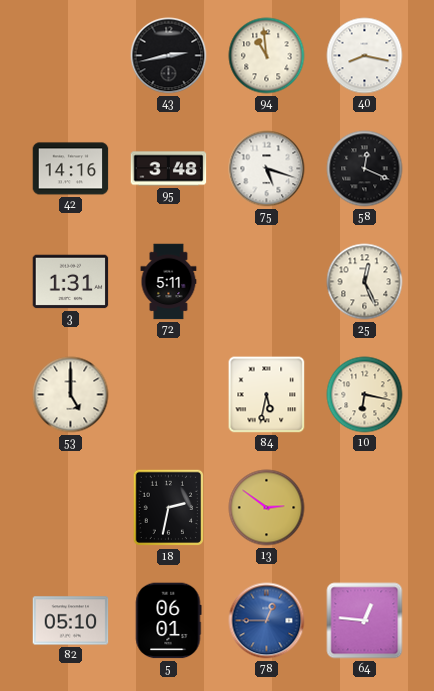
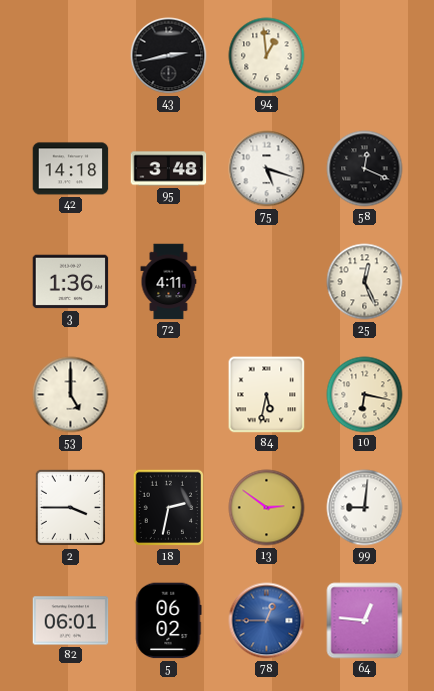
94: 10:59 -> 12:59 (267, 56)
40: 8:17 -> none (365, 56)
42: 14:16 -> 14:18 (71, 169)
3: 1:31 -> 1:36 (71, 282)
72: 5:11 -> 4:11 (169, 282)
2: none -> 3:45 (70, 508)
99: none -> 9:01 (365, 508)
82: 05:10 -> 06:01 (71, 621)
5: 06:01 -> 06:02 (168, 621)
